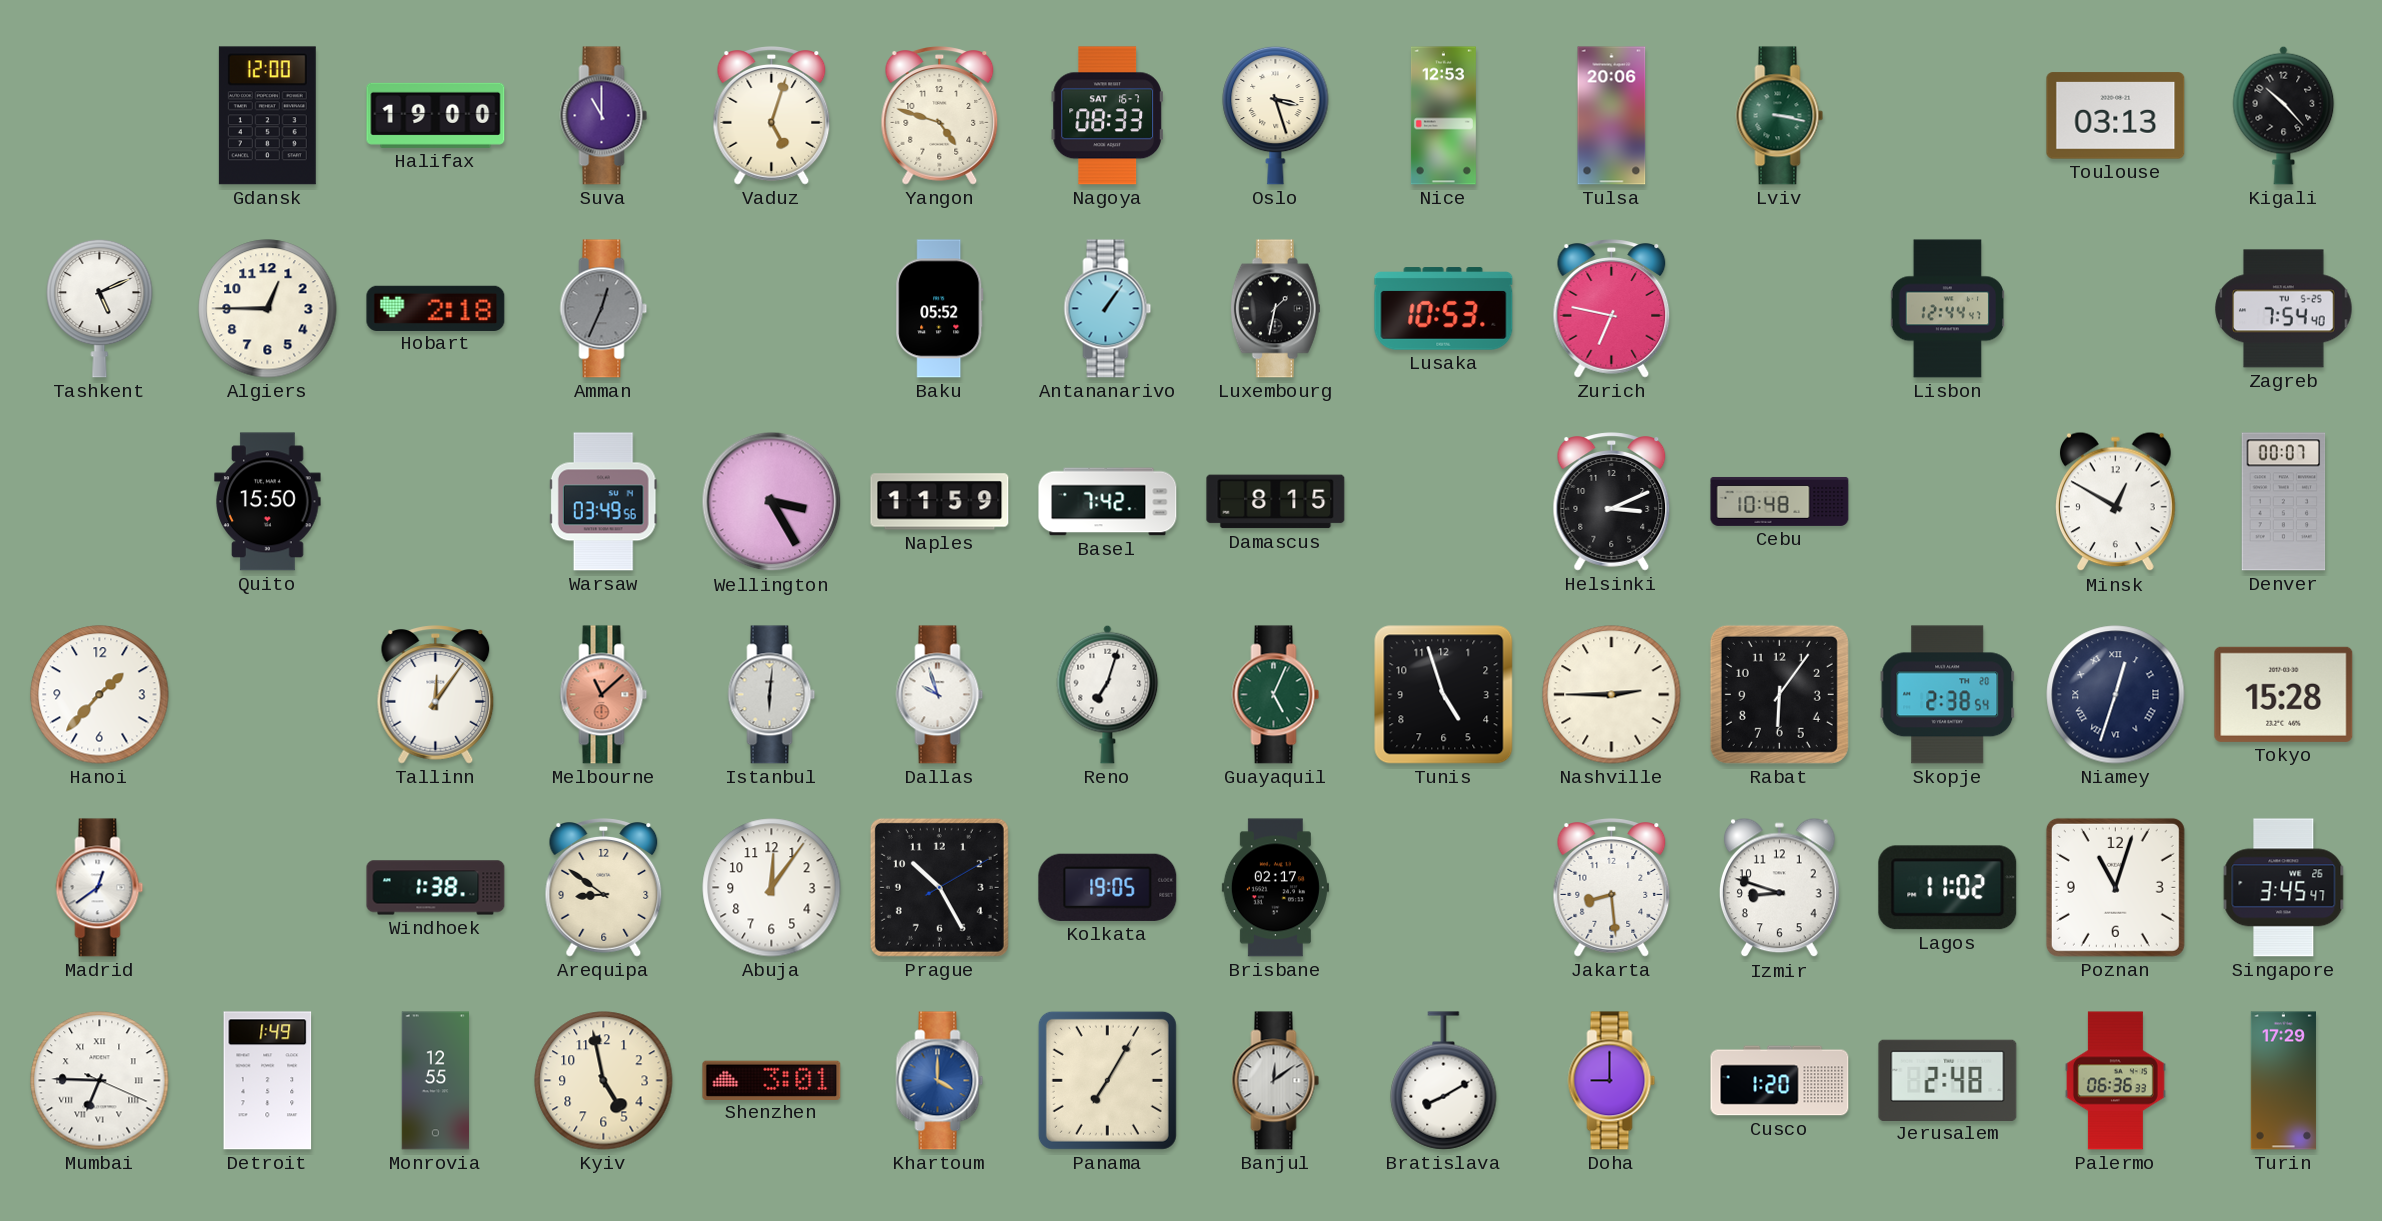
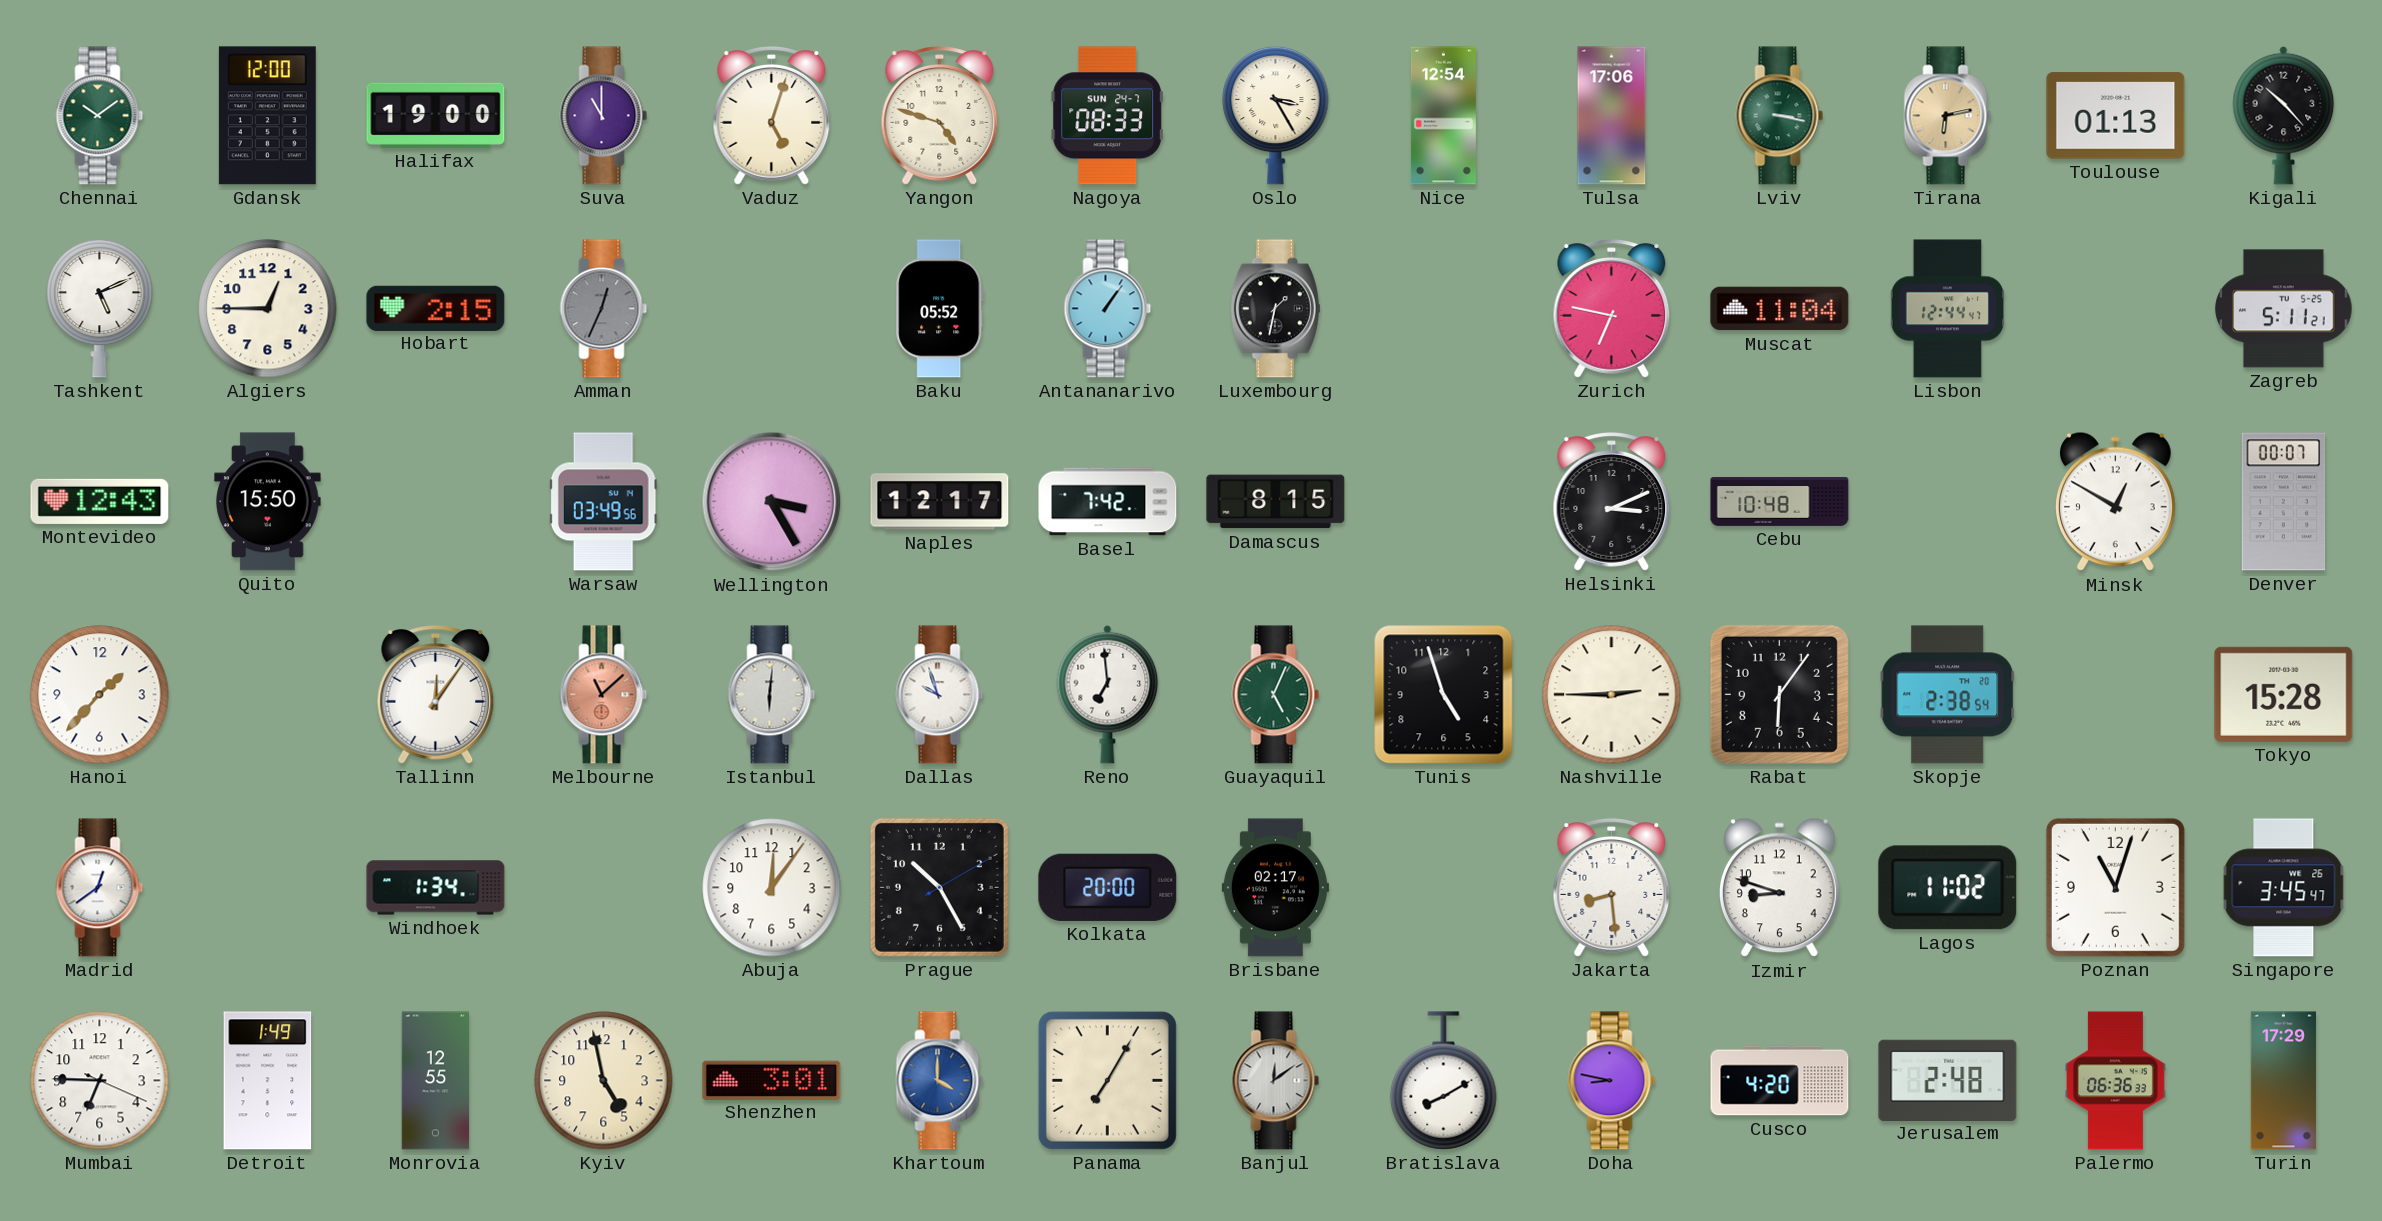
Chennai: none -> 10:09 (100, 116)
Nagoya date: SAT 16-7 -> SUN 24-7 (1107, 116)
Oslo: 3:27 -> 3:25 (1276, 115)
Nice: 12:53 -> 12:54 (1443, 116)
Tulsa: 20:06 -> 17:06 (1612, 116)
Tirana: none -> 6:13 (1948, 116)
Toulouse: 03:13 -> 01:13 (2116, 116)
Hobart: 2:18 -> 2:15 (436, 308)
Lusaka: 10:53 -> none (1444, 309)
Muscat: none -> 11:04 (1780, 309)
Zagreb: 7:54 -> 5:11 (2284, 309)
Montevideo: none -> 12:43 (100, 501)
Naples: 11:59 -> 12:17 (940, 502)
Reno: 7:03 -> 6:59 (1108, 694)
Niamey: 12:33 -> none (2116, 695)
Windhoek: 1:38 -> 1:34 (436, 888)
Arequipa: 8:51 -> none (604, 888)
Kolkata: 19:05 -> 20:00 (1108, 887)
Mumbai numerals: Roman -> Arabic (100, 1081)
Doha: 9:00 -> 8:47 (1612, 1081)
Cusco: 1:20 -> 4:20 (1780, 1081)
